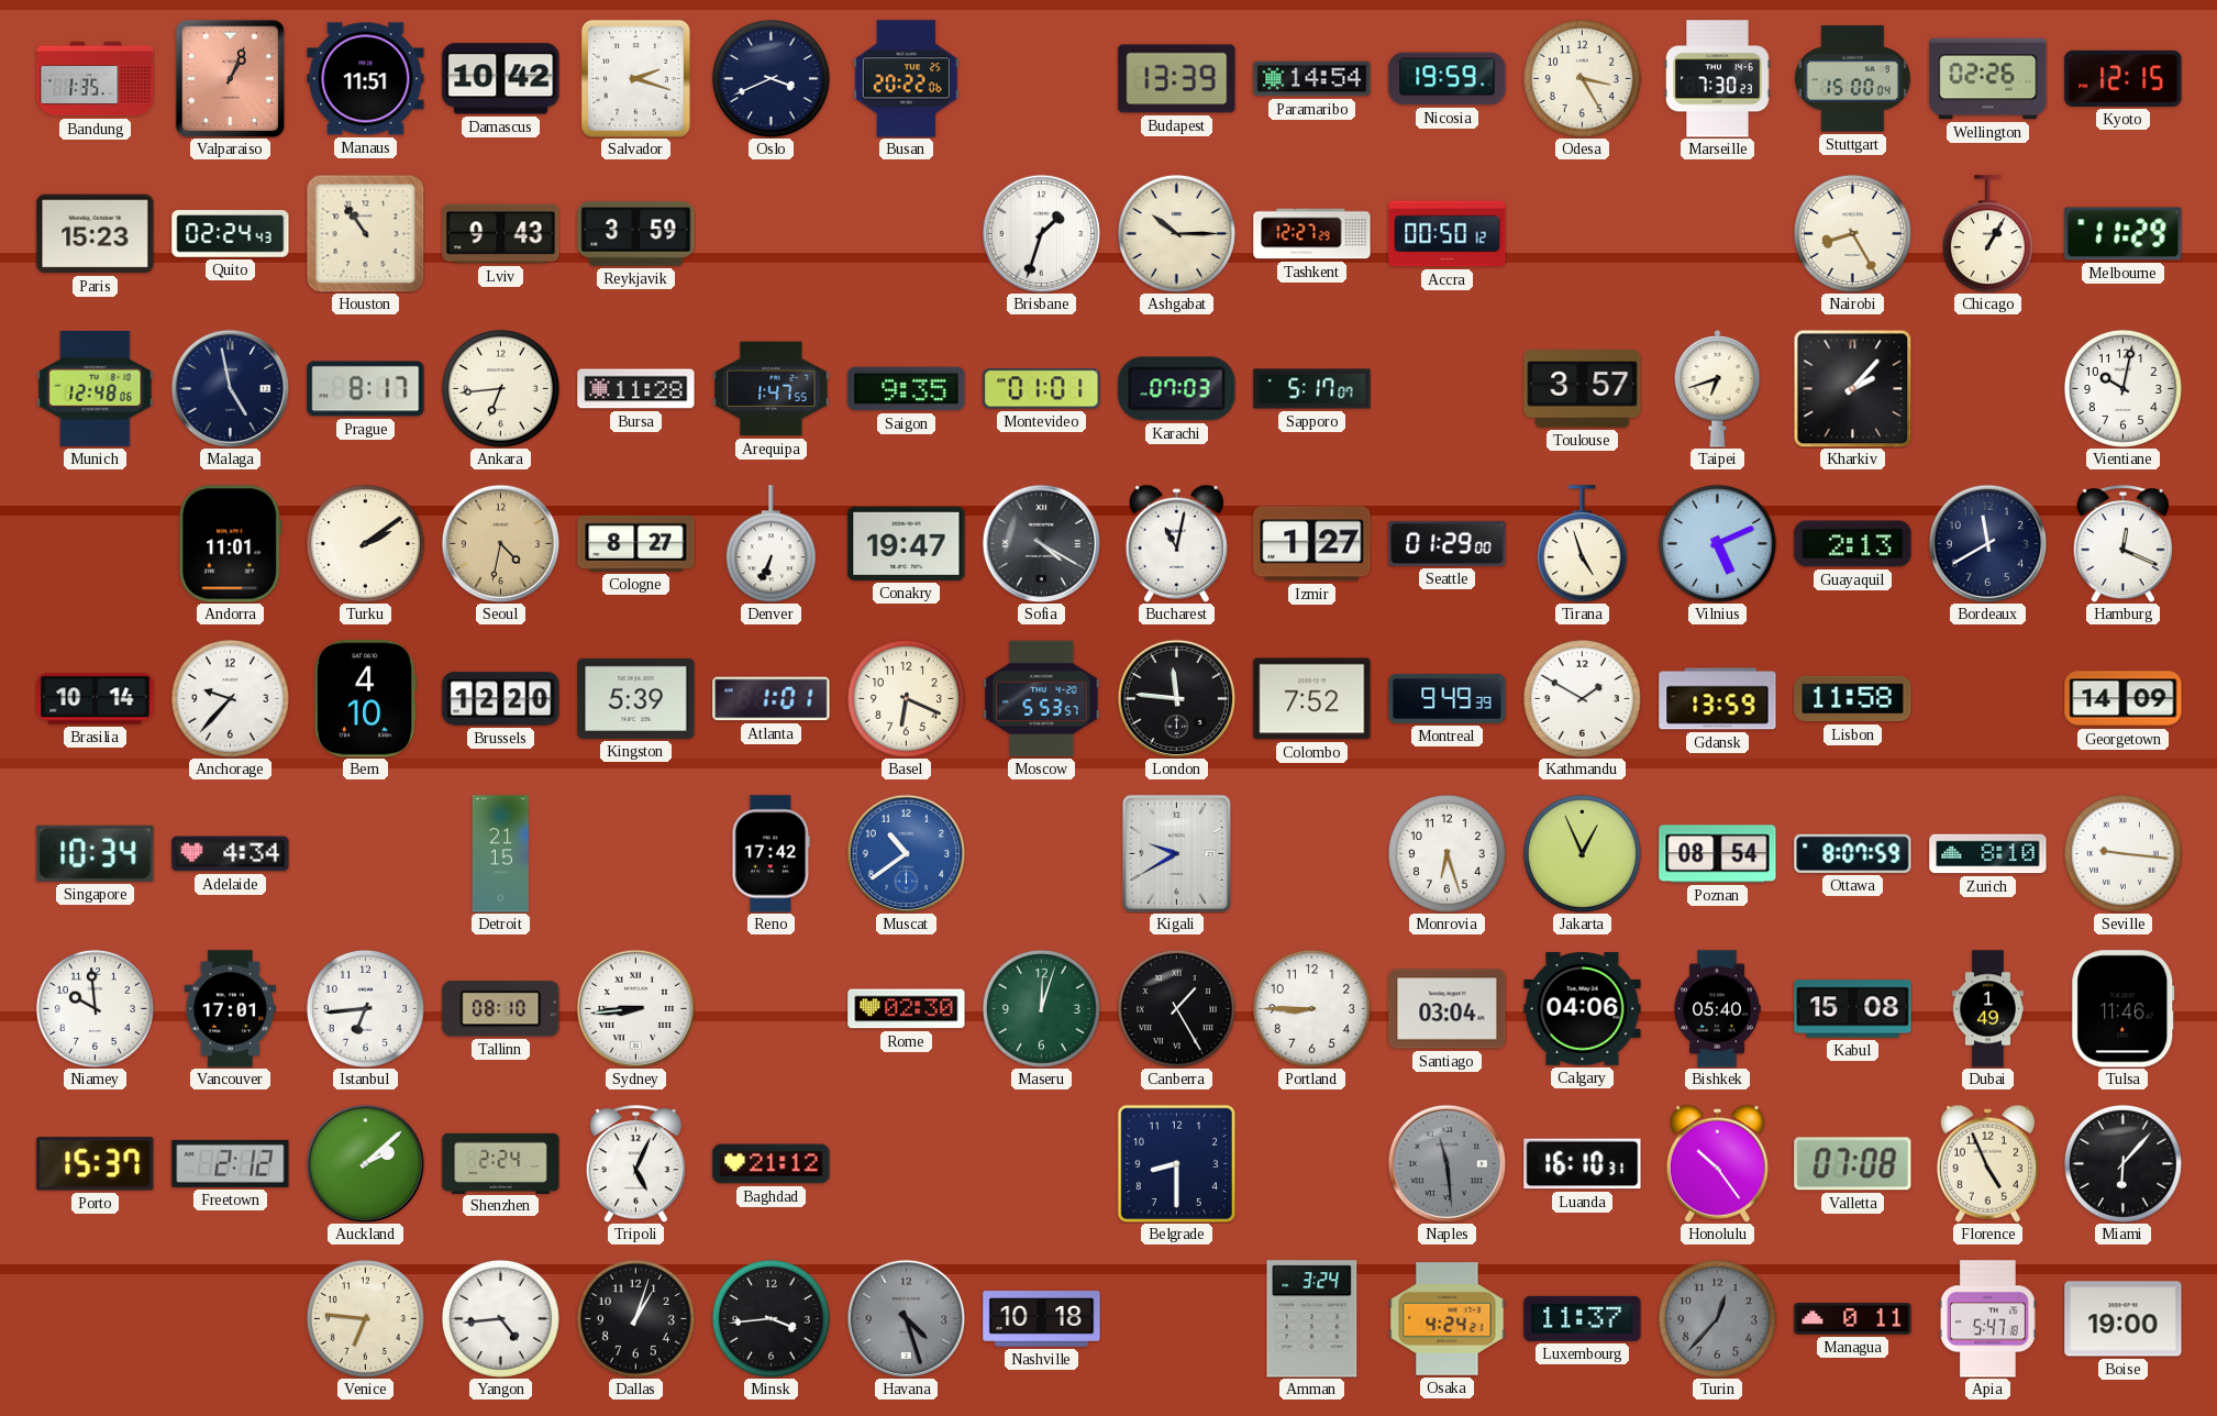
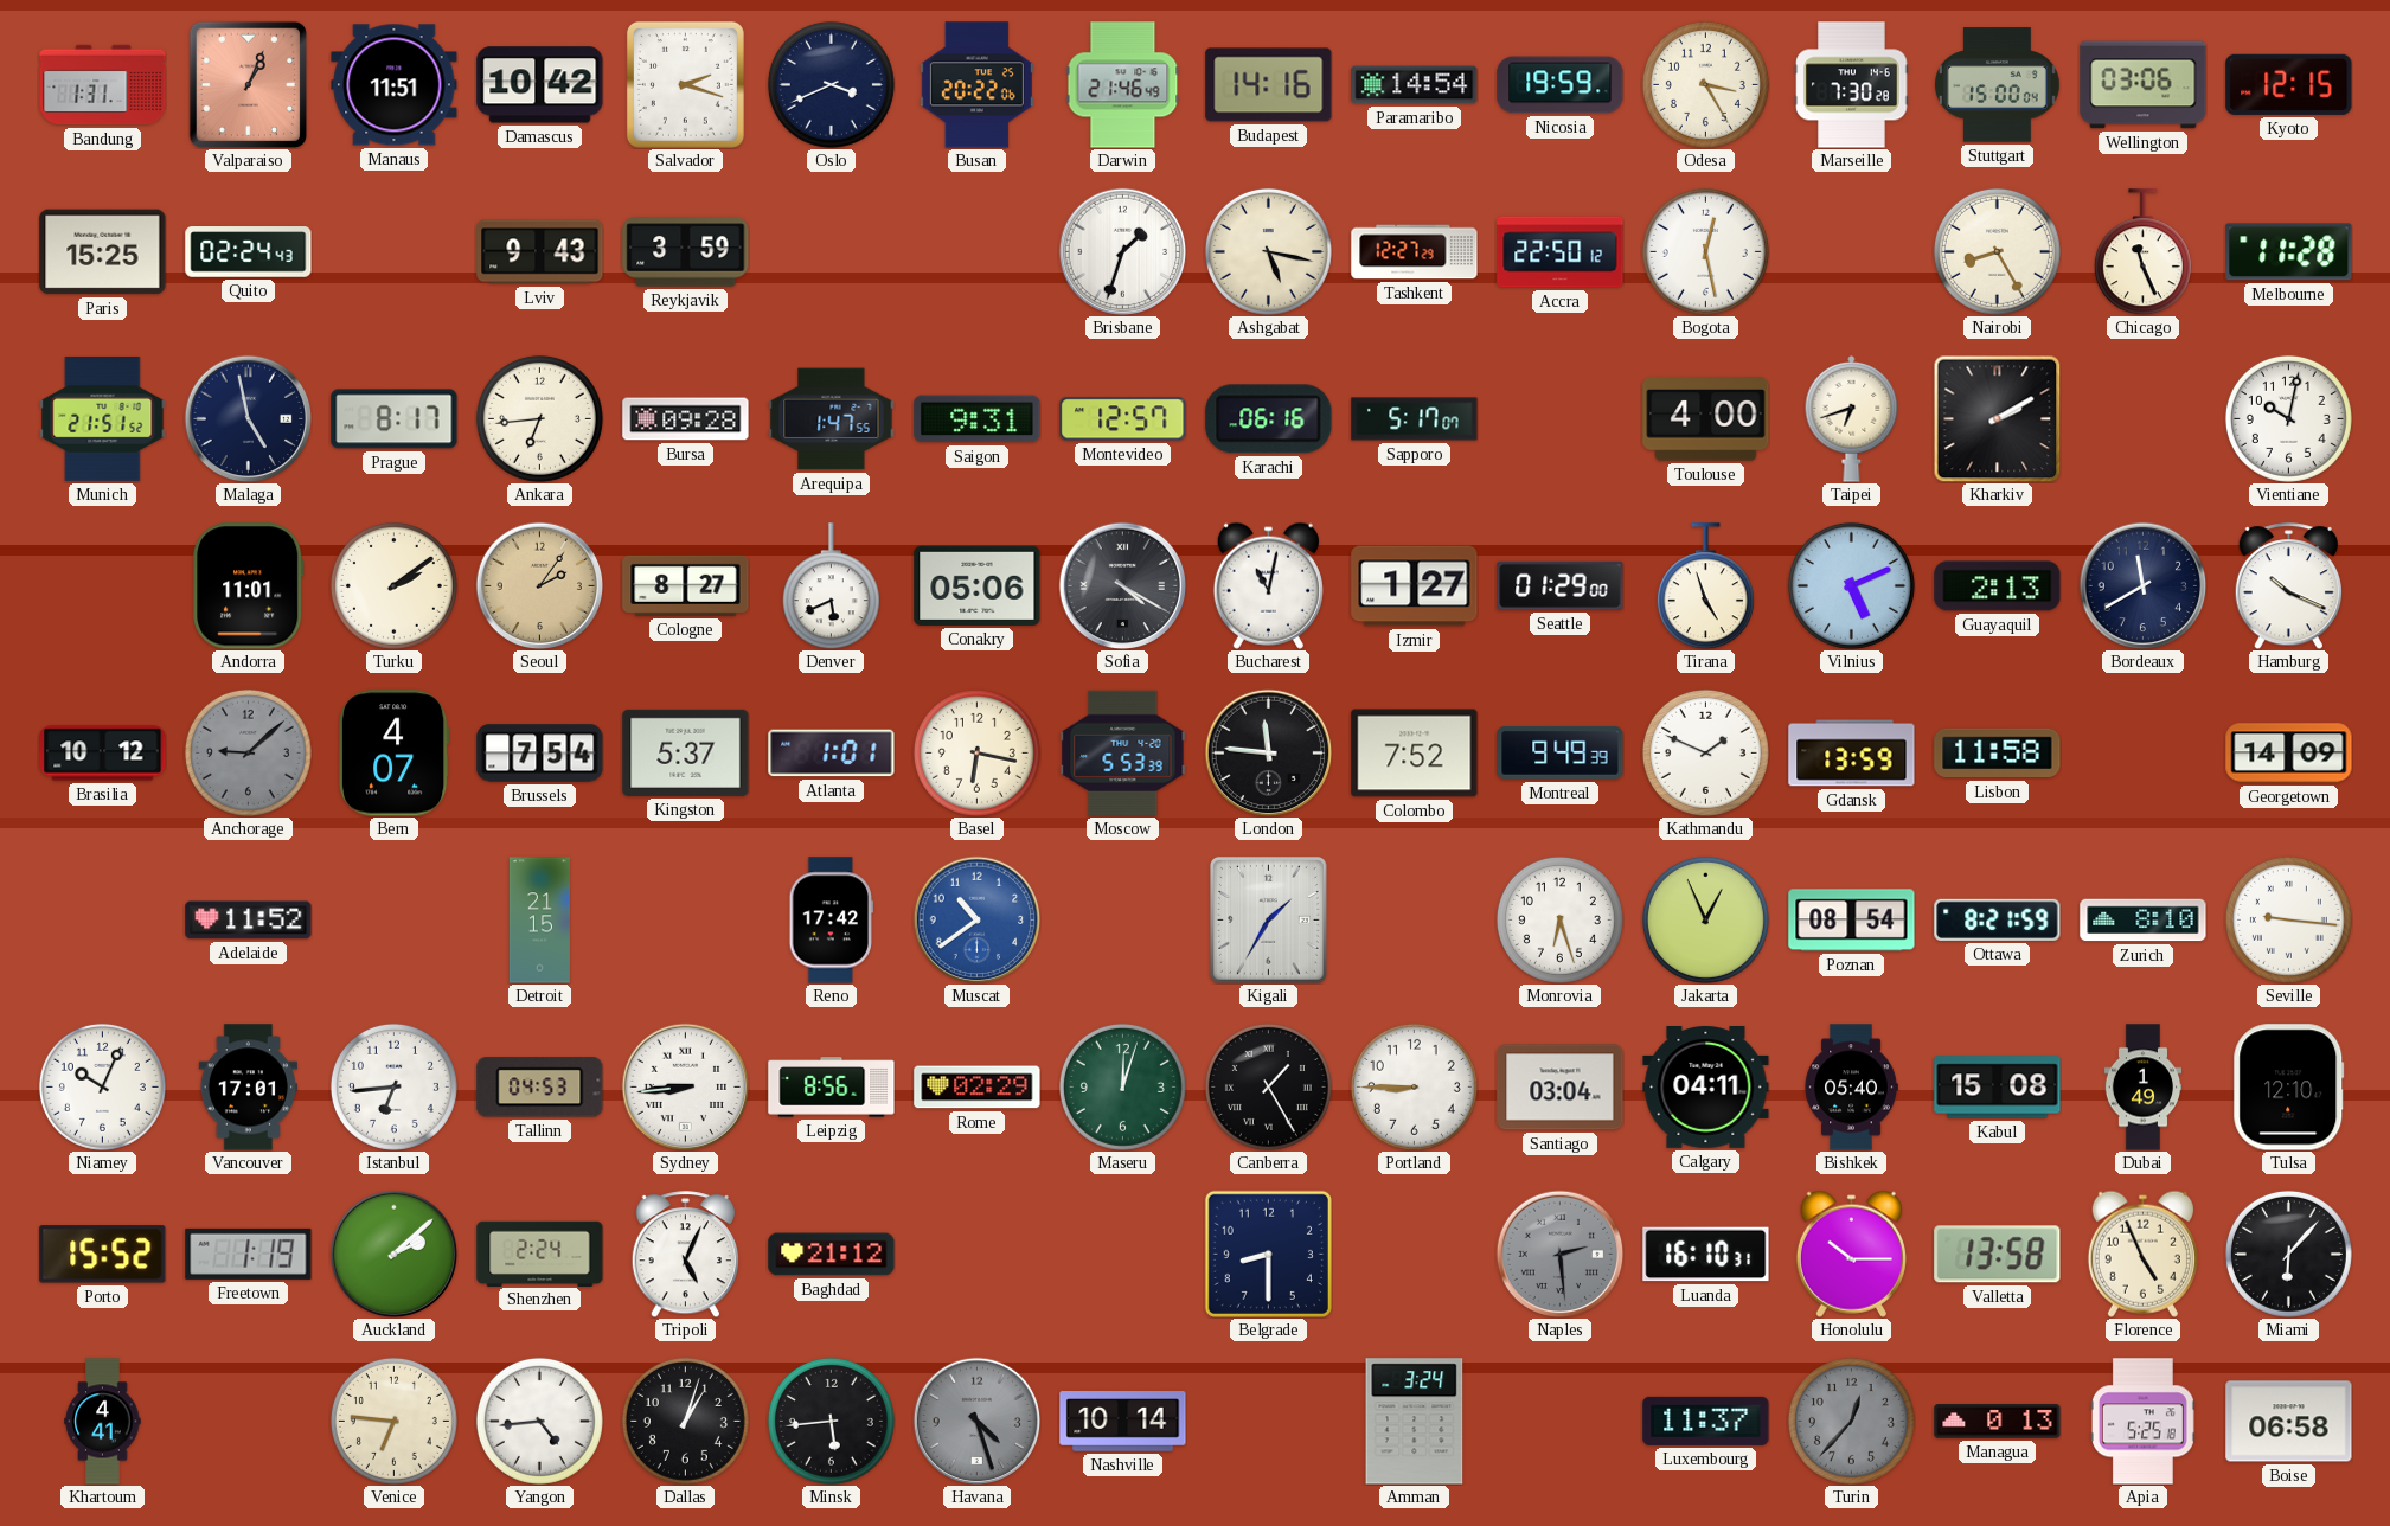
Bandung: 1:35 -> 1:31 (103, 85)
Darwin: none -> 21:46 (1123, 85)
Budapest: 13:39 -> 14:16 (1269, 85)
Marseille: 7:30:23 -> 7:30:28 (1852, 85)
Wellington: 02:26 -> 03:06 (2144, 85)
Paris: 15:23 -> 15:25 (103, 252)
Houston: 10:54 -> none (365, 233)
Ashgabat: 10:15 -> 5:17 (1268, 251)
Accra: 00:50 -> 22:50 (1561, 252)
Bogota: none -> 12:28 (1705, 251)
Chicago: 1:05 -> 11:26 (2142, 252)
Melbourne: 11:29 -> 11:28 (2289, 252)
Munich: 12:48 -> 21:51 (103, 418)
Bursa: 11:28 -> 09:28 (686, 419)
Saigon: 9:35 -> 9:31 (978, 419)
Montevideo: 01:01 -> 12:57 (1123, 419)
Karachi: 07:03 -> 06:16 (1269, 419)
Toulouse: 3:57 -> 4:00 (1706, 419)
Kharkiv: 2:07 -> 2:10 (1997, 418)
Seoul: 4:32 -> 2:06 (539, 585)
Denver: 6:34 -> 5:41 (831, 586)
Conakry: 19:47 -> 05:06 (978, 585)
Hamburg: 12:19 -> 10:19 (2288, 586)
Brasilia: 10:14 -> 10:12 (103, 754)
Anchorage: 9:37 -> 9:08 (248, 752)
Anchorage dial: white -> grey (248, 752)
Bern: 4:10 -> 4:07 (393, 754)
Brussels: 12:20 -> 7:54 (540, 754)
Kingston: 5:39 -> 5:37 (686, 752)
Basel: 6:19 -> 6:17 (976, 752)
Moscow: 5:53:57 -> 5:53:39 (1123, 754)
Kathmandu: 1:50 -> 1:49 (1705, 752)
Singapore: 10:34 -> none (96, 853)
Adelaide: 4:34 -> 11:52 (249, 921)
Kigali: 9:40 -> 1:35 (1268, 921)
Ottawa: 8:07 -> 8:21 (1998, 919)
Niamey: 9:59 -> 10:04 (102, 1086)
Tallinn: 08:10 -> 04:53 (540, 1088)
Leipzig: none -> 8:56 (832, 1088)
Rome: 02:30 -> 02:29 (978, 1088)
Calgary: 04:06 -> 04:11 (1706, 1088)
Tulsa: 11:46 -> 12:10 (2289, 1088)
Porto: 15:37 -> 15:52 (103, 1255)
Freetown: 2:12 -> 1:19 (249, 1253)
Naples: 11:29 -> 2:29 (1559, 1253)
Honolulu: 10:24 -> 10:15 (1851, 1253)
Valletta: 07:08 -> 13:58 (1998, 1255)
Khartoum: none -> 4:41 (103, 1422)
Minsk: 3:44 -> 5:44 (831, 1421)
Nashville: 10:18 -> 10:14 (1123, 1422)
Osaka: 4:24 -> none (1448, 1319)
Managua: 0:11 -> 0:13 (1998, 1422)
Apia: 5:47 -> 5:25 (2142, 1422)
Boise: 19:00 -> 06:58 (2289, 1422)
